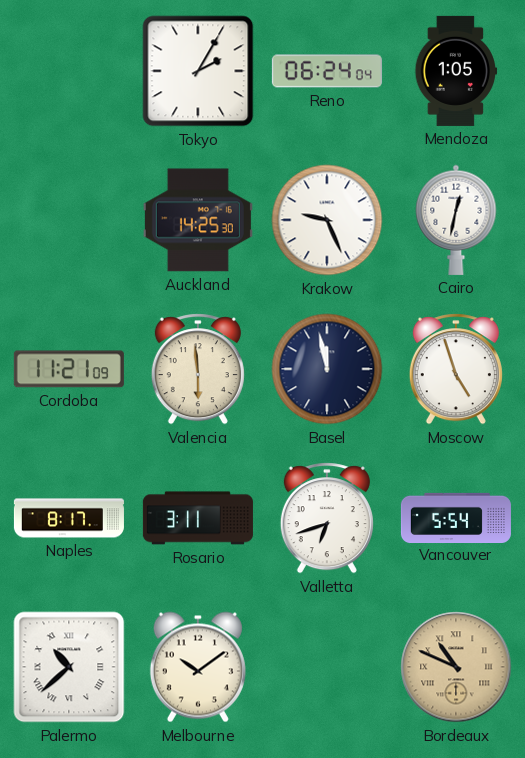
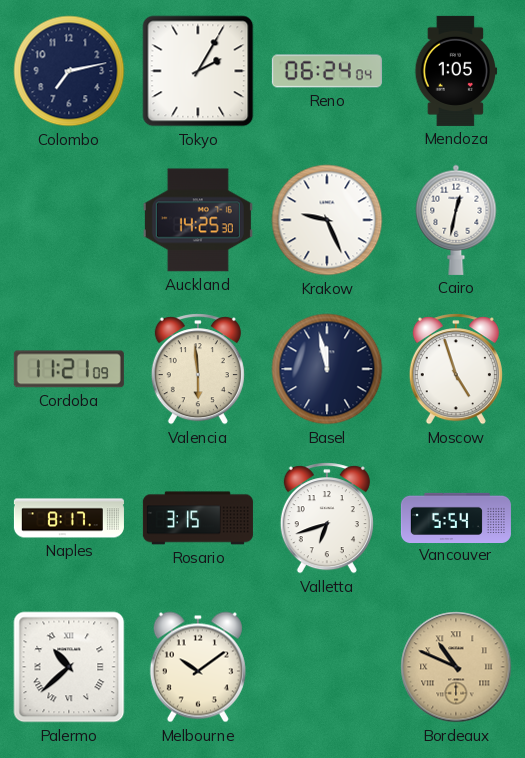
Colombo: none -> 7:13 (69, 71)
Rosario: 3:11 -> 3:15 (198, 518)
